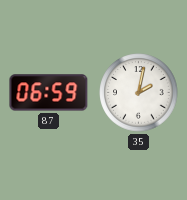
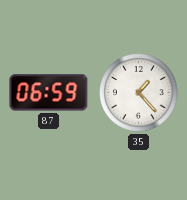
35: 2:02 -> 1:23 (139, 93)
